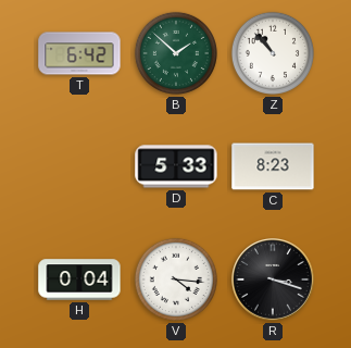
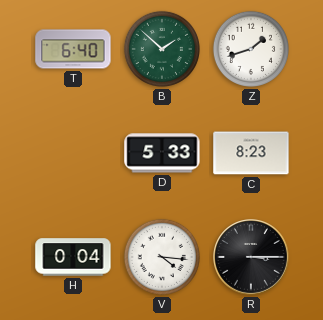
T: 6:42 -> 6:40 (73, 49)
Z: 10:53 -> 1:42 (251, 49)
R: 3:18 -> 3:15 (252, 258)
